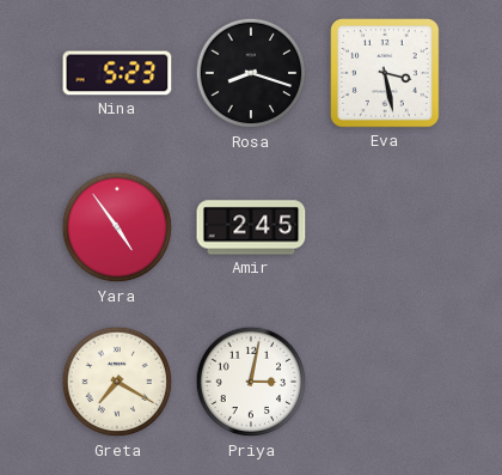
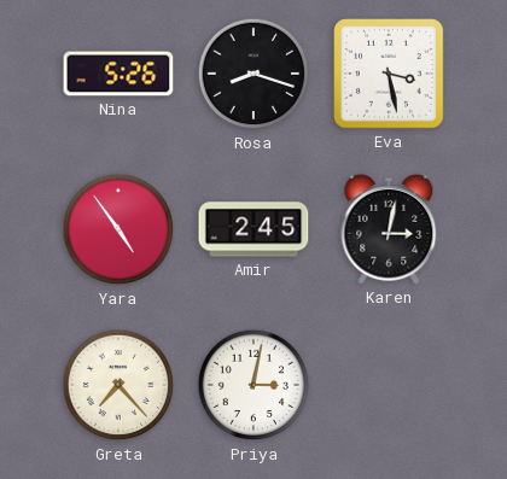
Nina: 5:23 -> 5:26 (118, 74)
Karen: none -> 3:02 (389, 229)
Greta: 7:20 -> 7:23 (118, 385)
